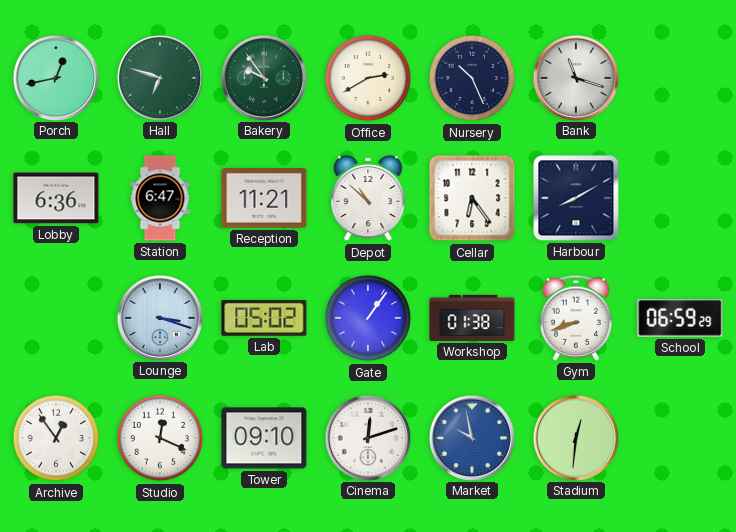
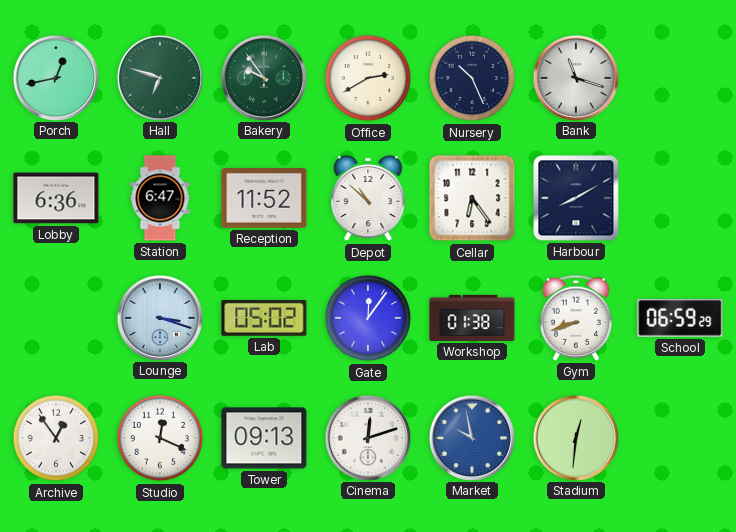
Reception: 11:21 -> 11:52 (264, 198)
Gate: 1:06 -> 12:06 (368, 318)
Tower: 09:10 -> 09:13 (264, 438)
